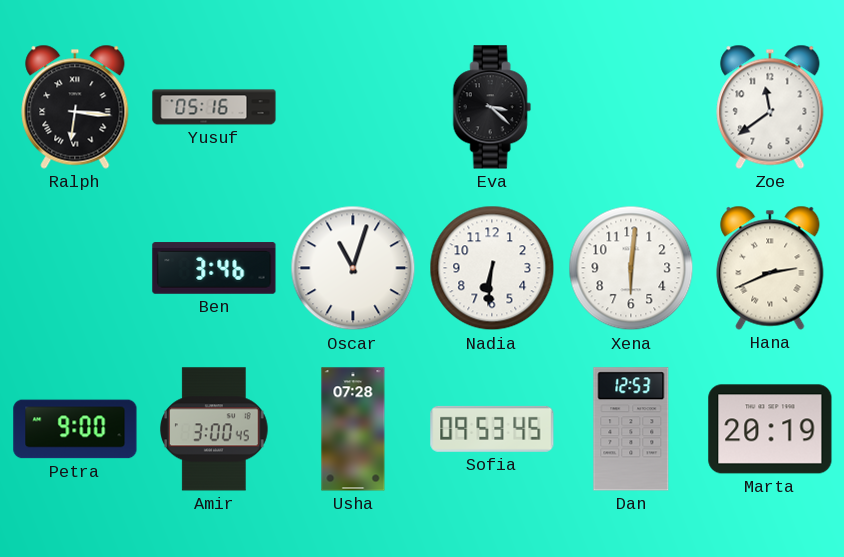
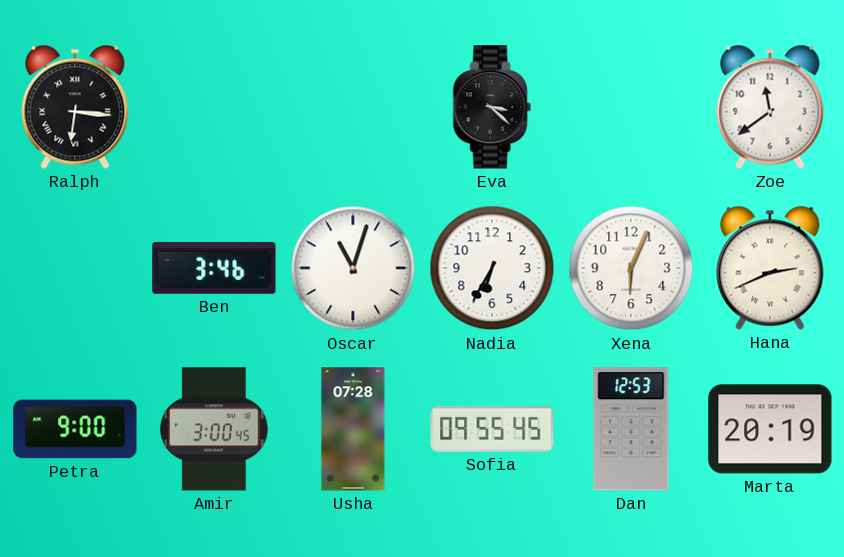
Yusuf: 05:16 -> none (214, 107)
Nadia: 6:31 -> 6:35 (492, 268)
Xena: 6:01 -> 6:04 (631, 268)
Sofia: 09:53 -> 09:55 (492, 429)
